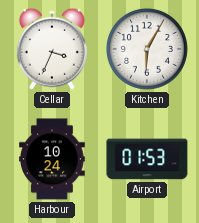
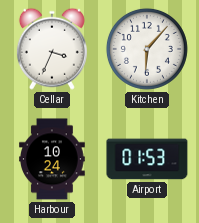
Kitchen: 6:05 -> 6:07 (147, 49)
